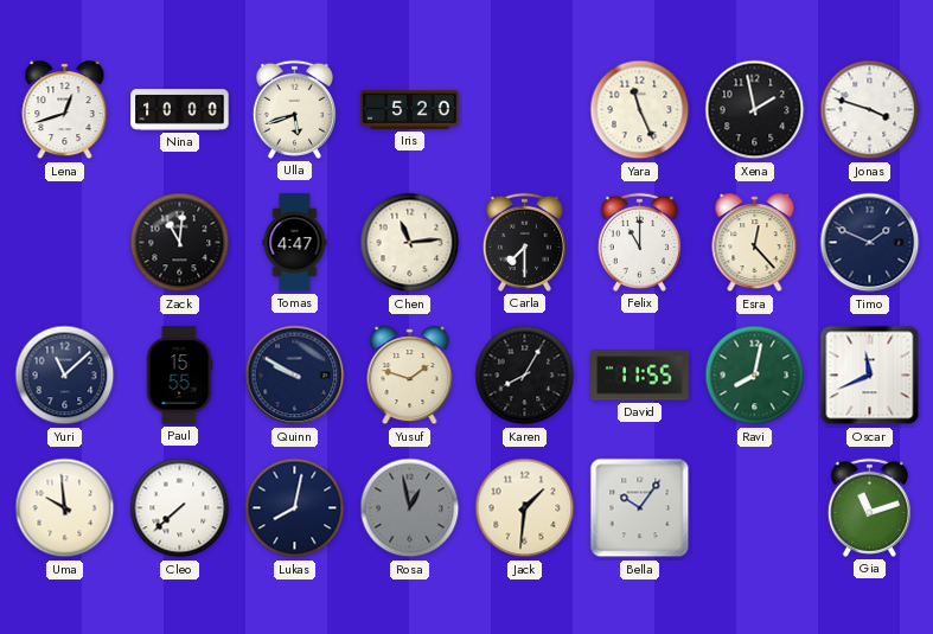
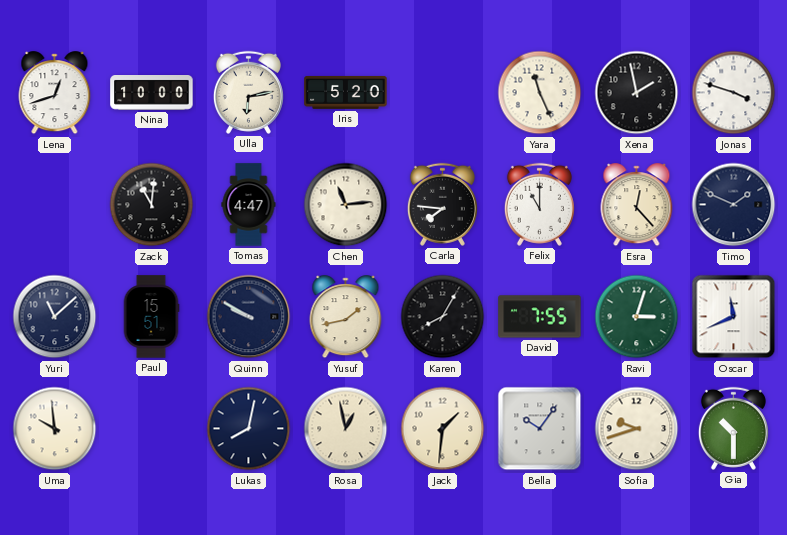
Ulla: 5:42 -> 6:13 (248, 92)
Carla: 7:30 -> 7:46 (442, 204)
Paul: 15:55 -> 15:51 (151, 317)
Yusuf: 1:48 -> 1:43 (346, 317)
David: 11:55 -> 7:55 (540, 317)
Ravi: 8:02 -> 3:03 (637, 317)
Cleo: 7:38 -> none (180, 508)
Rosa dial: grey -> cream (346, 429)
Sofia: none -> 9:42 (637, 429)
Gia: 11:12 -> 10:30 (733, 428)
